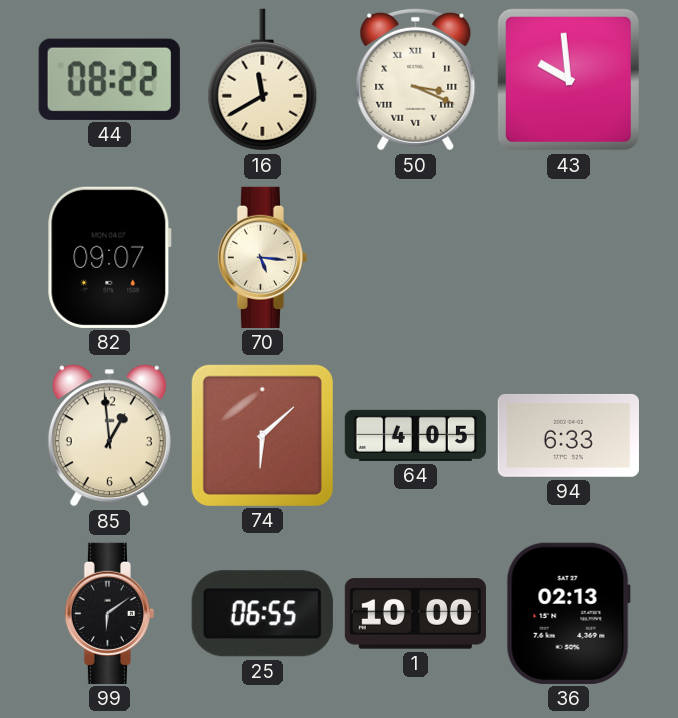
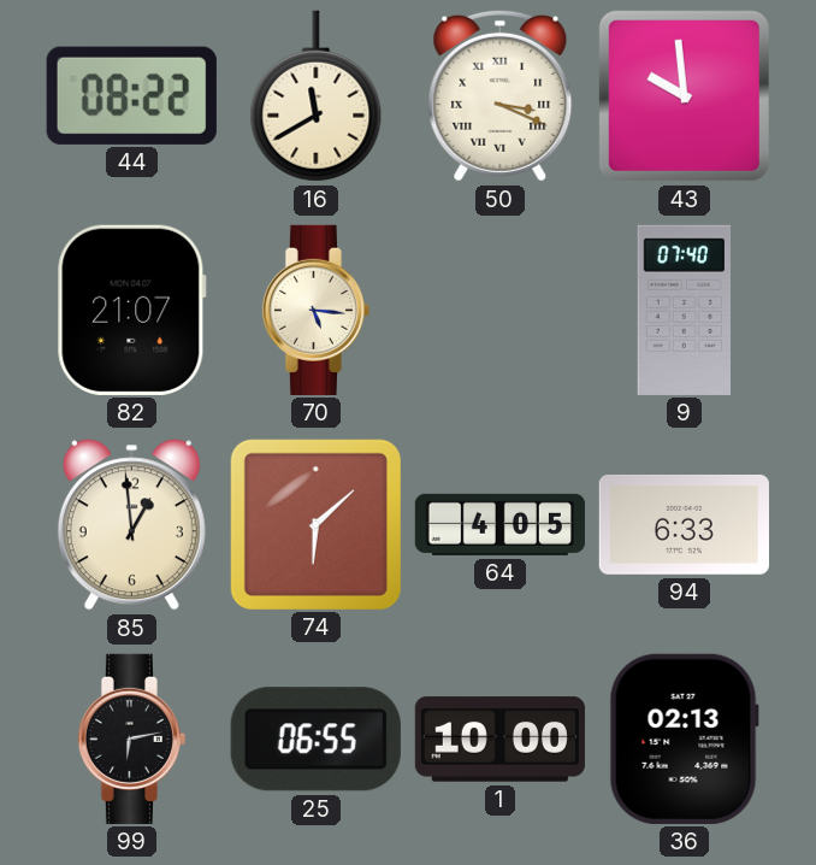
82: 09:07 -> 21:07 (131, 310)
9: none -> 07:40 (684, 310)
99: 6:09 -> 6:13 (131, 739)
